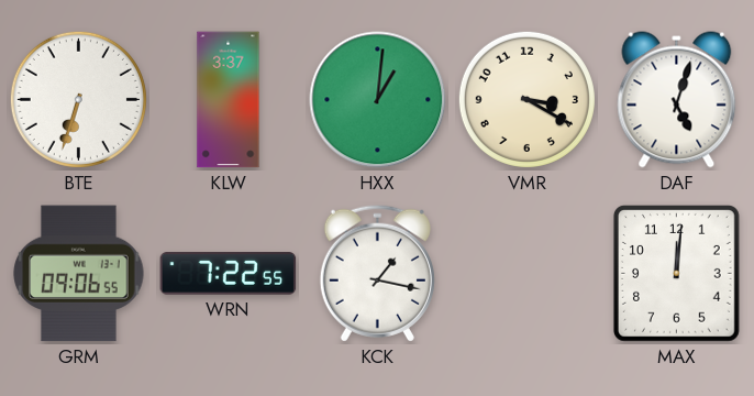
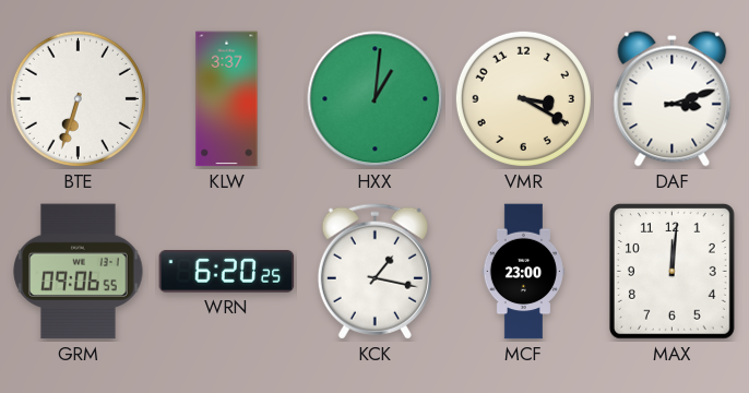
DAF: 5:03 -> 3:12 (673, 99)
WRN: 7:22 -> 6:20 (227, 272)
MCF: none -> 23:00 (524, 272)
